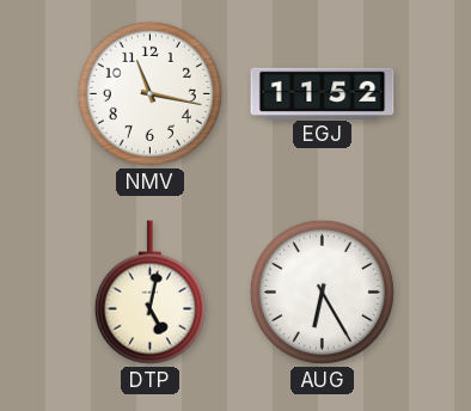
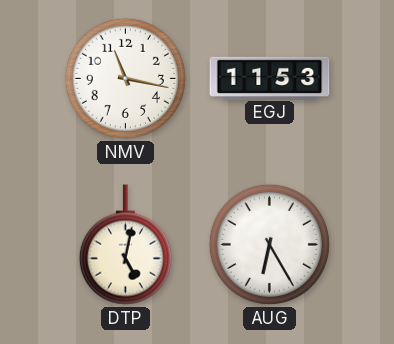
EGJ: 11:52 -> 11:53 (270, 78)
